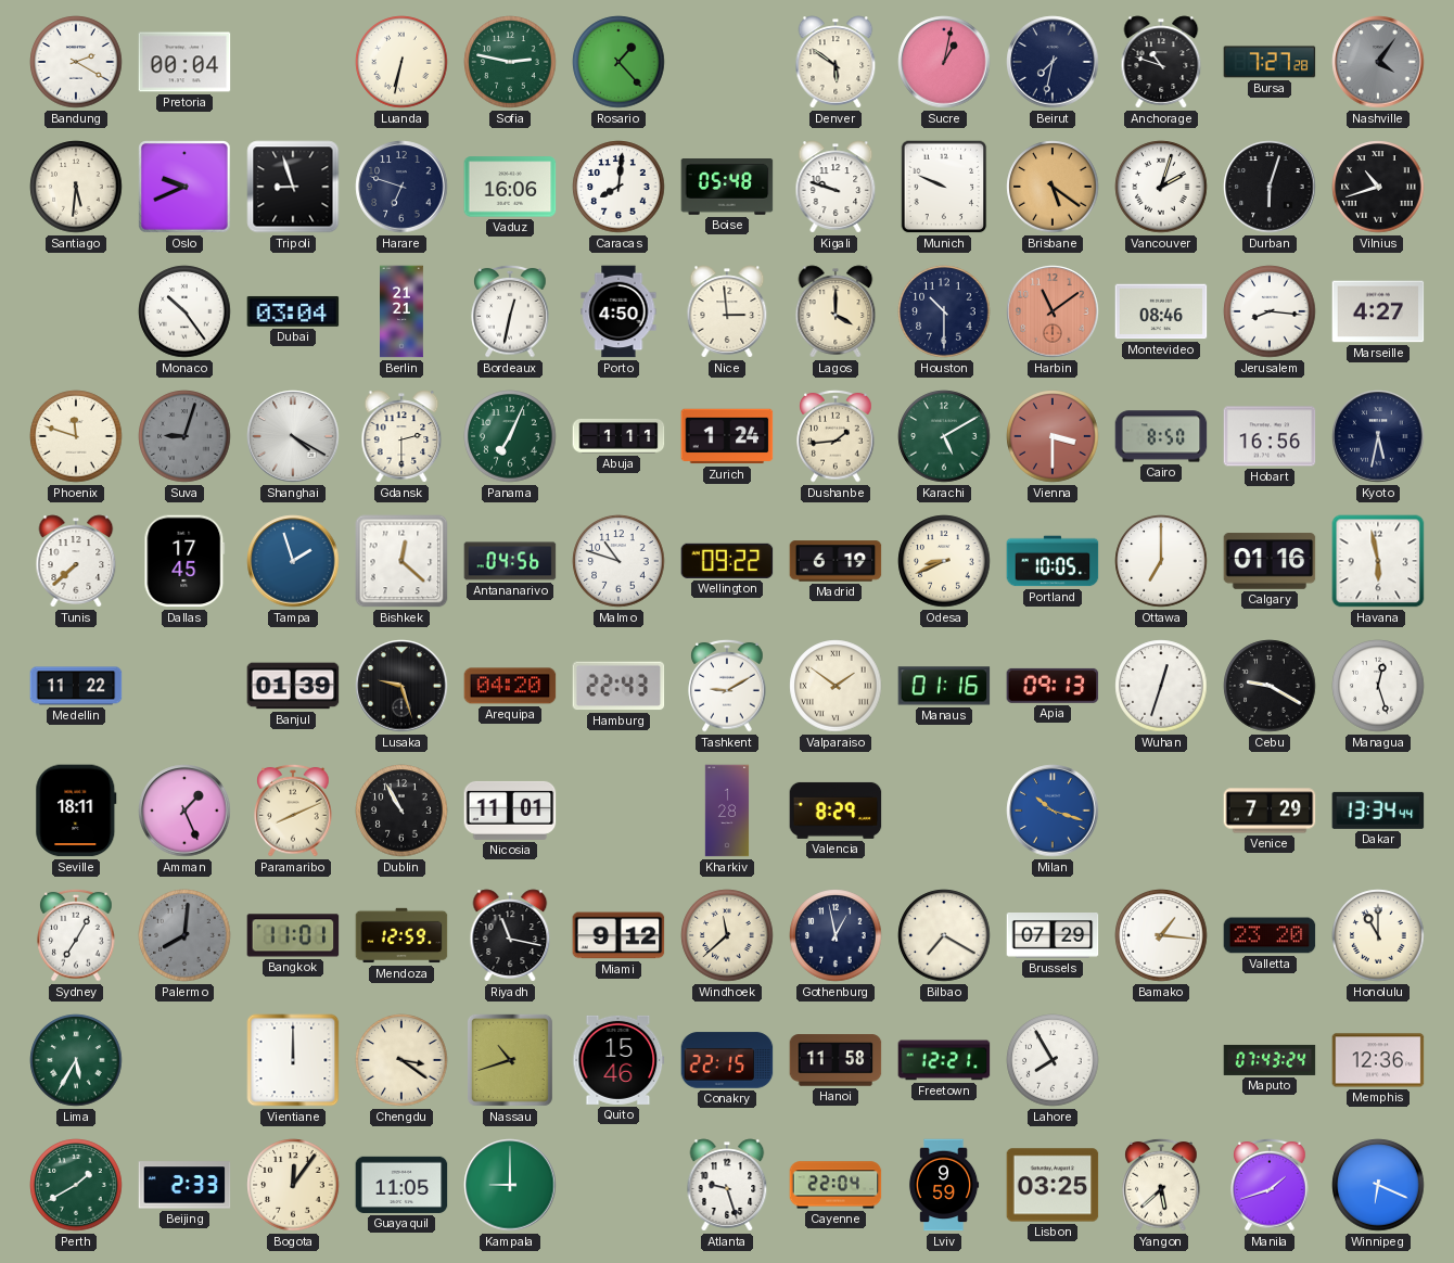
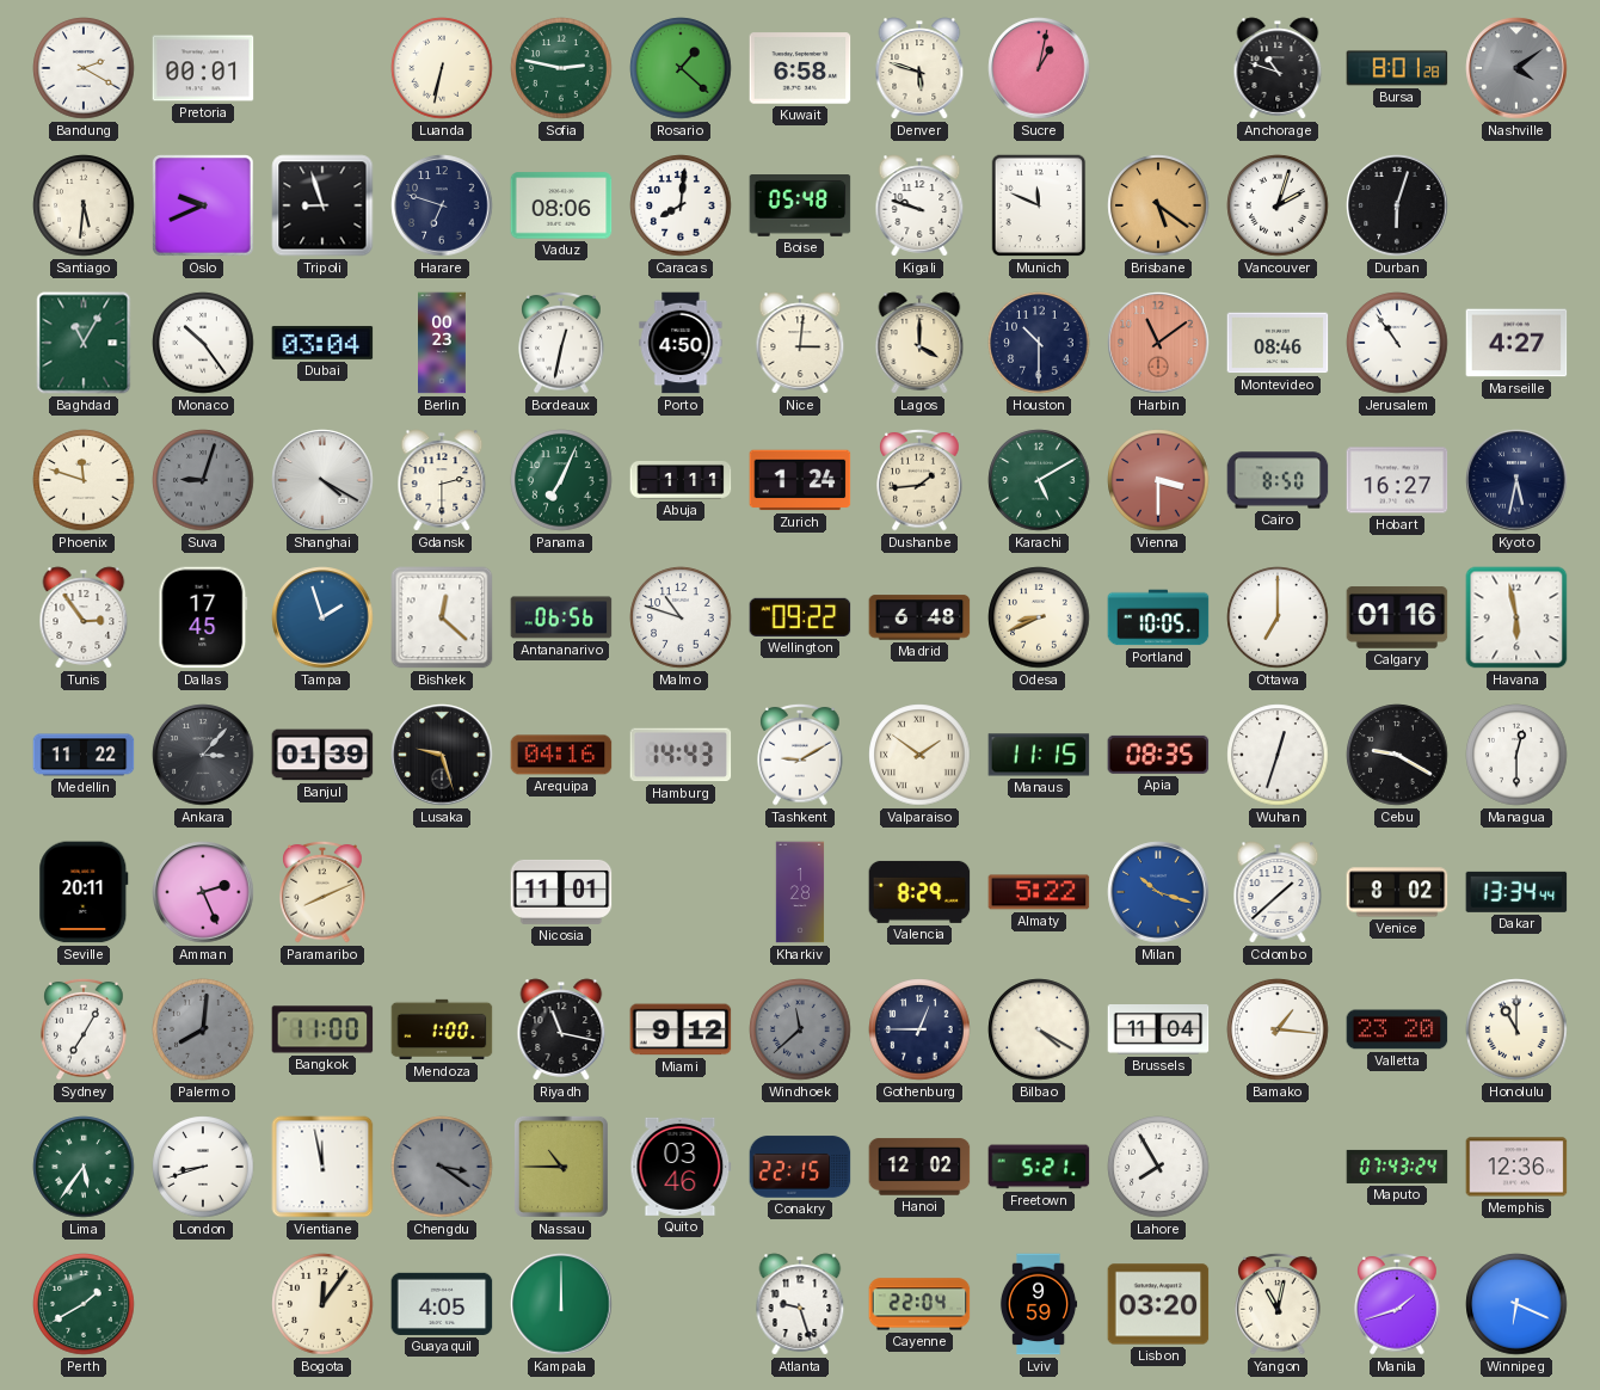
Pretoria: 00:04 -> 00:01 (203, 68)
Rosario: 1:23 -> 1:22 (681, 68)
Kuwait: none -> 6:58 (800, 68)
Denver: 5:51 -> 5:48 (919, 68)
Beirut: 7:32 -> none (1053, 62)
Bursa: 7:27 -> 8:01 (1397, 68)
Nashville: 4:06 -> 4:09 (1516, 68)
Vaduz: 16:06 -> 08:06 (561, 205)
Munich: 9:49 -> 11:49 (1039, 205)
Vilnius: 10:42 -> none (1378, 187)
Baghdad: none -> 11:05 (84, 343)
Berlin: 21:21 -> 00:23 (443, 343)
Nice: 2:59 -> 3:01 (800, 343)
Jerusalem: 8:16 -> 10:54 (1397, 343)
Hobart: 16:56 -> 16:27 (1397, 480)
Tunis: 7:38 -> 2:54 (84, 617)
Antananarivo: 04:56 -> 06:56 (561, 617)
Madrid: 6:19 -> 6:48 (919, 617)
Ankara: none -> 3:07 (203, 755)
Arequipa: 04:20 -> 04:16 (561, 755)
Hamburg: 22:43 -> 14:43 (681, 755)
Manaus: 01:16 -> 11:15 (1039, 755)
Apia: 09:13 -> 08:35 (1158, 755)
Managua: 12:27 -> 12:30 (1516, 755)
Seville: 18:11 -> 20:11 (84, 892)
Amman: 1:26 -> 2:26 (203, 892)
Dublin: 10:55 -> none (401, 811)
Almaty: none -> 5:22 (1039, 892)
Colombo: none -> 1:38 (1278, 892)
Venice: 7:29 -> 8:02 (1397, 892)
Bangkok: 11:01 -> 11:00 (322, 1029)
Mendoza: 12:59 -> 1:00 (442, 1029)
Windhoek dial: cream -> grey (800, 1029)
Gothenburg: 12:58 -> 12:45 (919, 1029)
Bilbao: 7:20 -> 4:20 (1039, 1029)
Brussels: 07:29 -> 11:04 (1158, 1029)
Lima: 5:35 -> 5:36 (84, 1167)
London: none -> 8:42 (203, 1167)
Vientiane: 12:00 -> 11:58 (322, 1167)
Chengdu dial: cream -> grey (442, 1167)
Nassau: 10:42 -> 10:45 (561, 1167)
Quito: 15:46 -> 03:46 (681, 1167)
Hanoi: 11:58 -> 12:02 (919, 1167)
Freetown: 12:21 -> 5:21 (1039, 1167)
Beijing: 2:33 -> none (184, 1185)
Guayaquil: 11:05 -> 4:05 (442, 1304)
Kampala: 9:00 -> 12:00 (561, 1304)
Lisbon: 03:25 -> 03:20 (1158, 1304)
Yangon: 5:38 -> 11:02 (1278, 1304)
